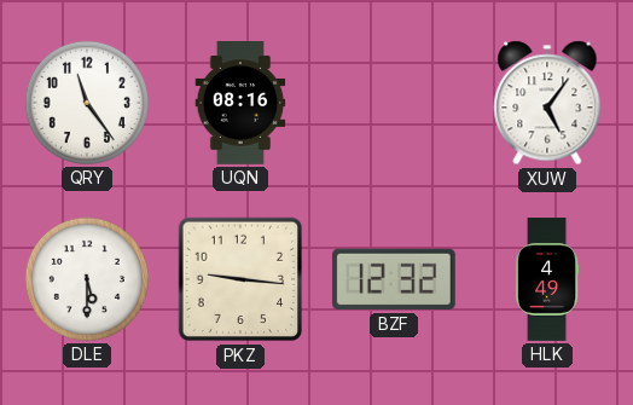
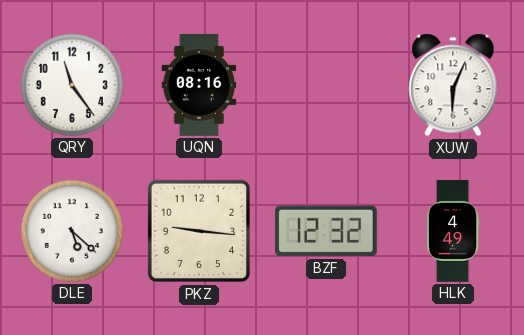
XUW: 5:06 -> 6:04 (453, 85)
DLE: 5:30 -> 5:22 (72, 231)
